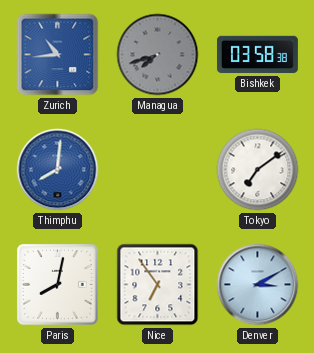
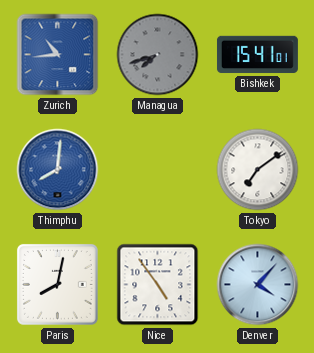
Bishkek: 03:58 -> 15:41 (257, 55)
Nice: 6:54 -> 4:54 (158, 285)
Denver: 3:10 -> 4:07 (258, 285)
